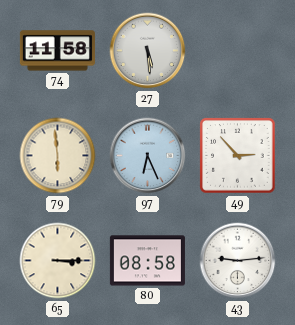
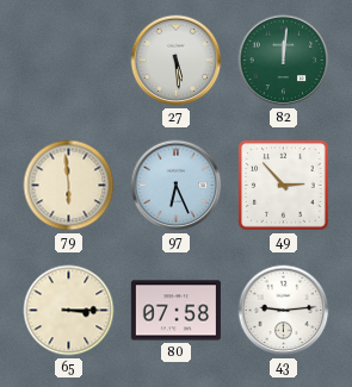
74: 11:58 -> none (57, 51)
82: none -> 12:01 (284, 61)
80: 08:58 -> 07:58 (175, 311)
